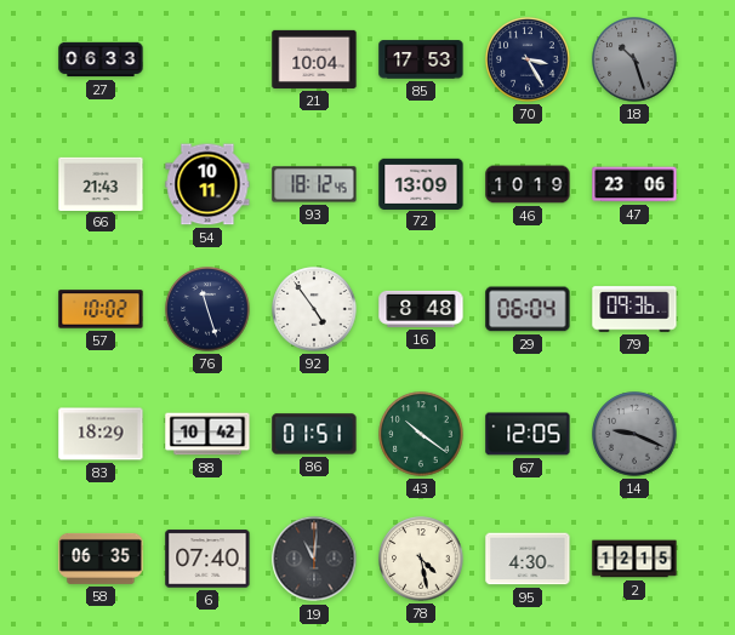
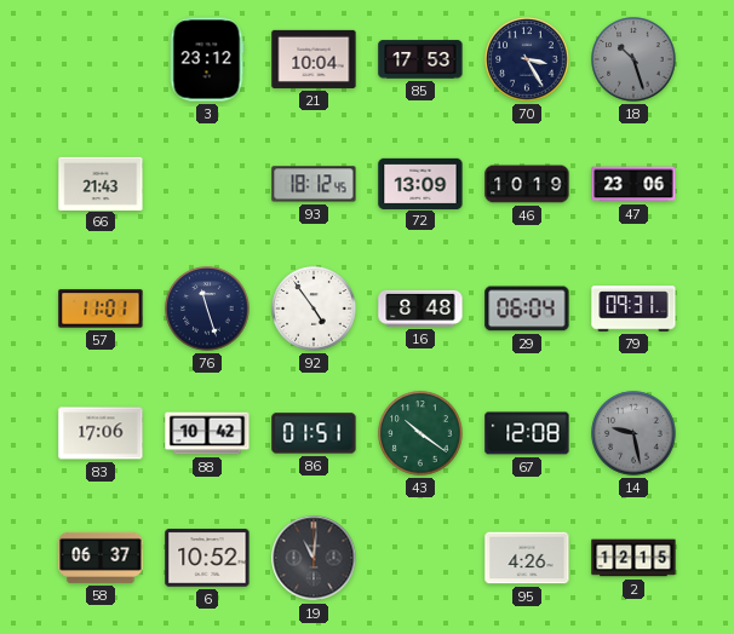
27: 06:33 -> none (101, 59)
3: none -> 23:12 (207, 59)
54: 10:11 -> none (207, 184)
57: 10:02 -> 11:01 (101, 309)
79: 09:36 -> 09:31 (633, 309)
83: 18:29 -> 17:06 (101, 433)
67: 12:05 -> 12:08 (527, 433)
14: 9:19 -> 9:28 (633, 433)
58: 06:35 -> 06:37 (101, 558)
6: 07:40 -> 10:52 (207, 558)
78: 4:28 -> none (421, 559)
95: 4:30 -> 4:26 (527, 558)
